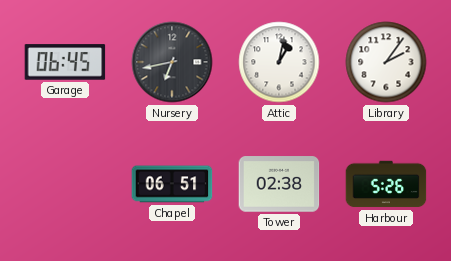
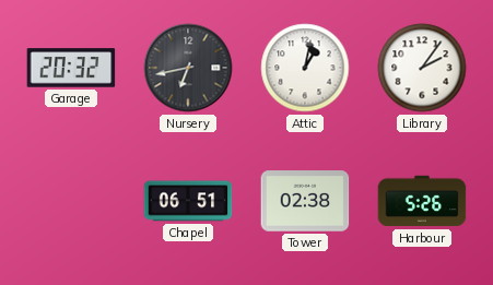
Garage: 06:45 -> 20:32 (71, 68)
